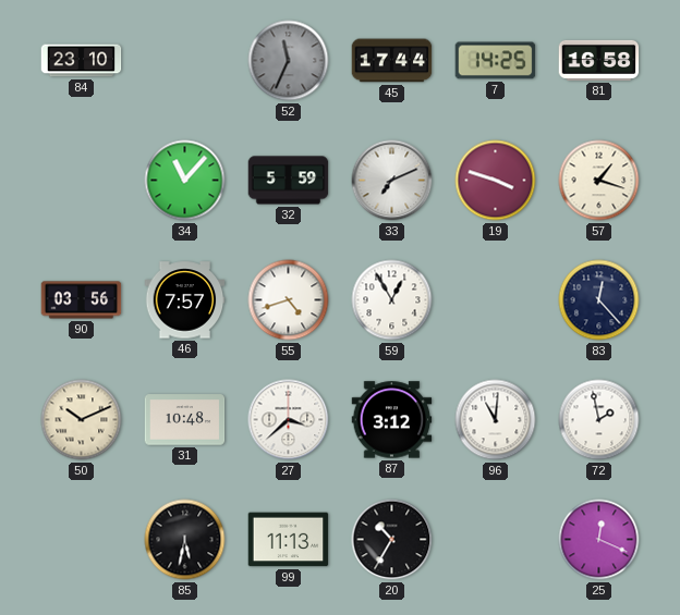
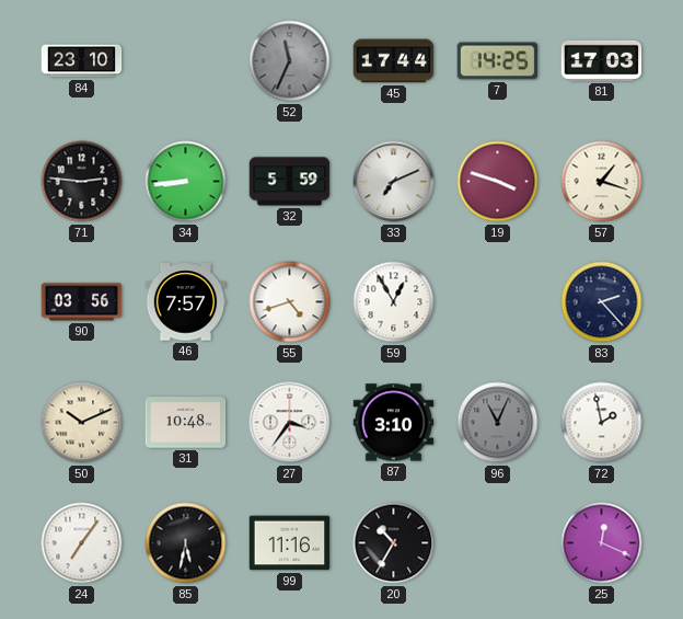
81: 16:58 -> 17:03 (602, 60)
71: none -> 2:46 (82, 182)
34: 11:07 -> 8:44 (186, 182)
83: 12:23 -> 2:23 (602, 302)
27: 3:38 -> 3:36 (290, 423)
87: 3:12 -> 3:10 (394, 423)
96: 11:01 -> 11:04 (498, 423)
96 dial: white -> grey (498, 423)
24: none -> 7:06 (82, 543)
99: 11:13 -> 11:16 (290, 543)
